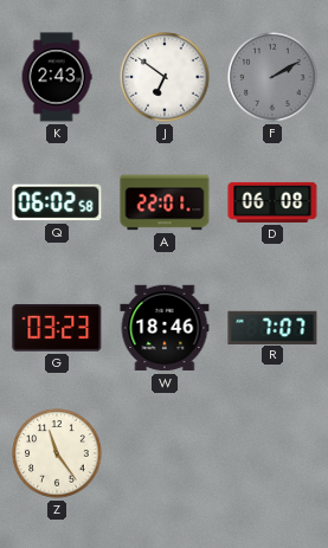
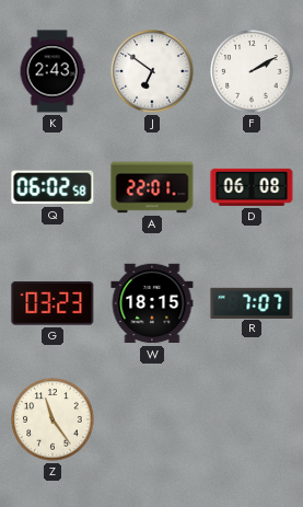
F dial: grey -> white (252, 71)
W: 18:46 -> 18:15 (152, 303)
